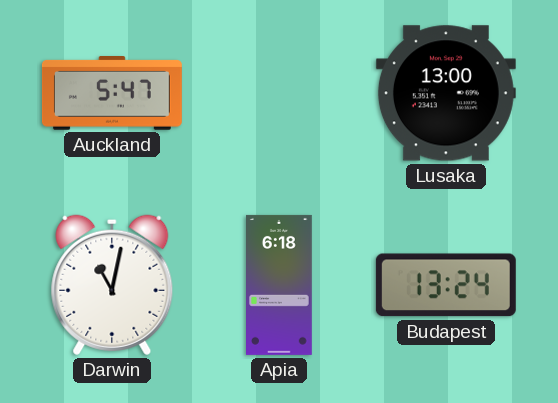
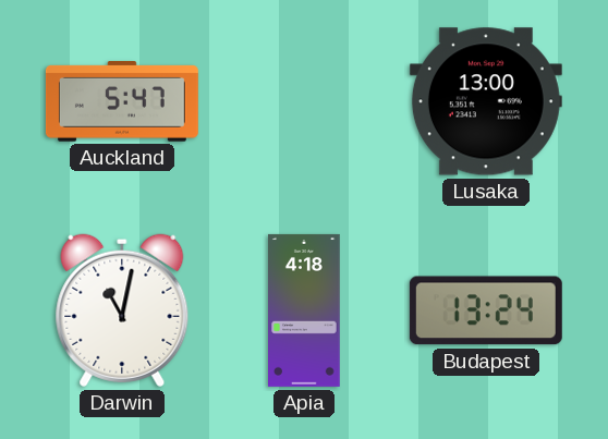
Apia: 6:18 -> 4:18 (305, 310)
